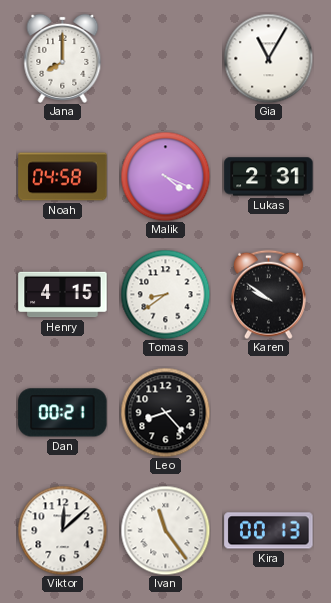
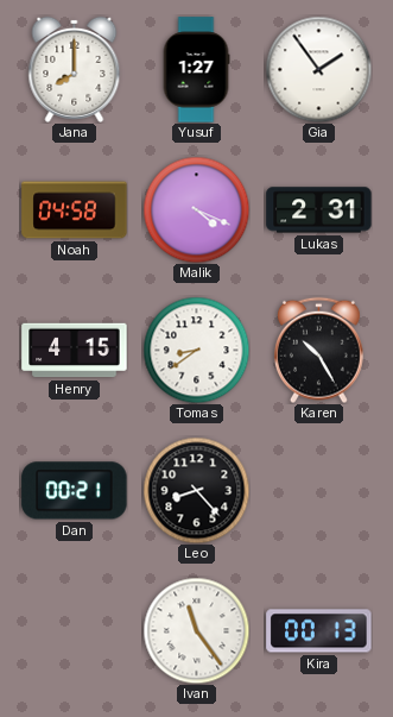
Yusuf: none -> 1:27 (196, 70)
Gia: 11:05 -> 1:54 (318, 69)
Karen: 9:51 -> 10:25 (318, 350)
Viktor: 12:08 -> none (62, 530)
